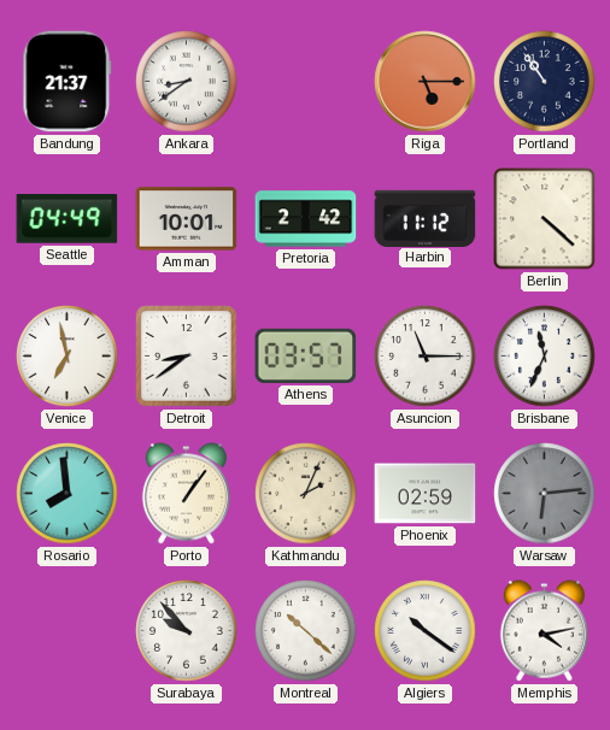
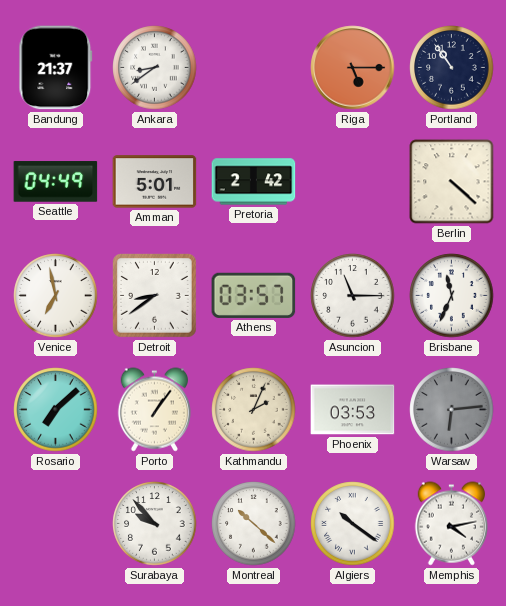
Amman: 10:01 -> 5:01 (155, 182)
Harbin: 11:12 -> none (426, 218)
Rosario: 7:59 -> 7:08 (56, 410)
Phoenix: 02:59 -> 03:53 (353, 410)
